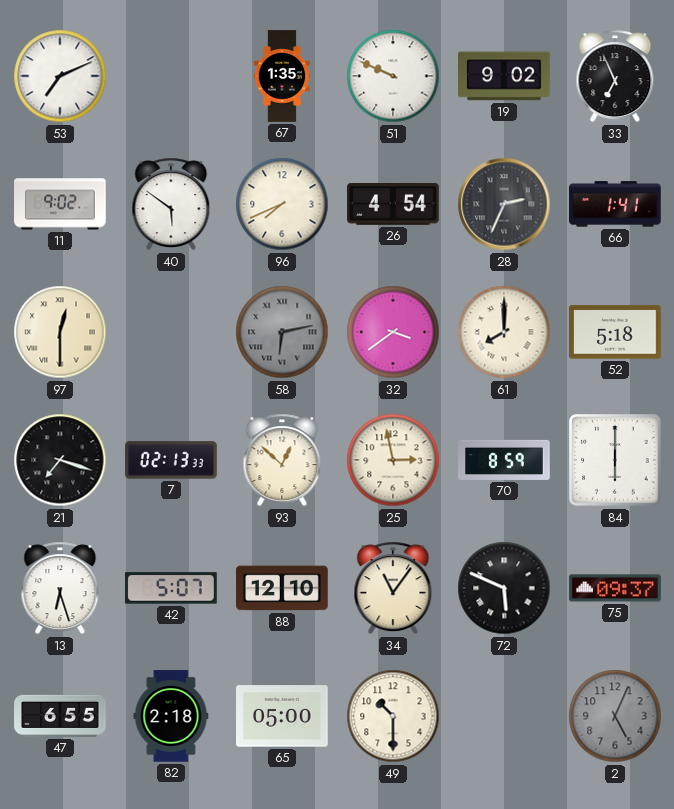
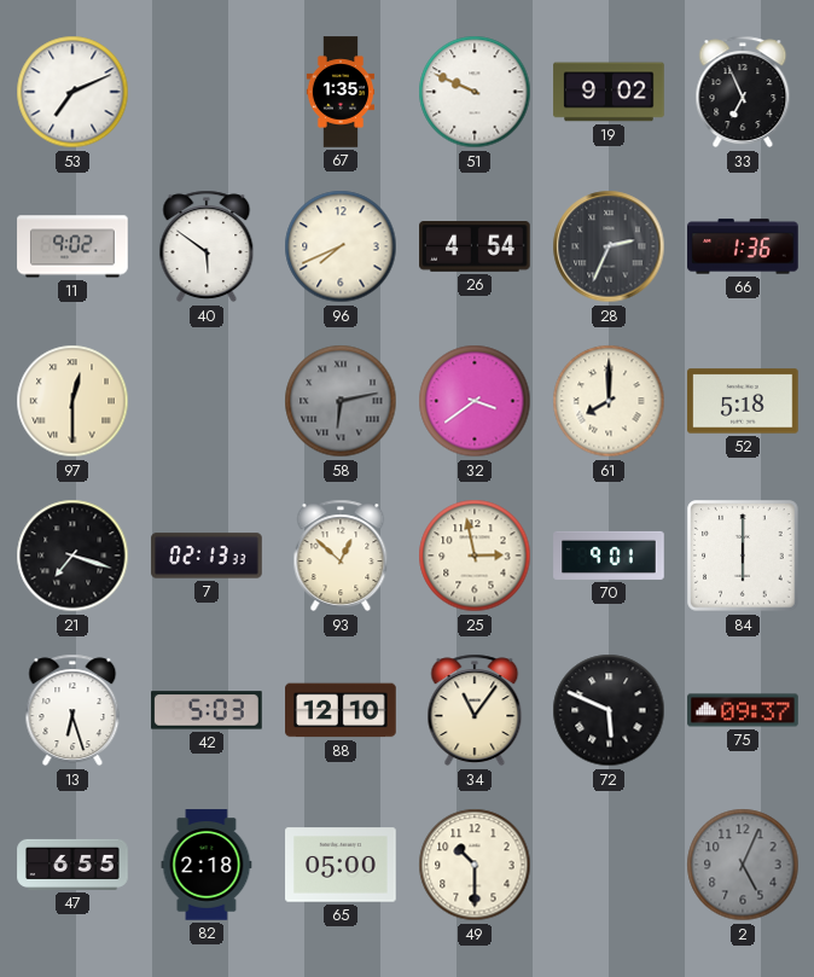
66: 1:41 -> 1:36 (743, 246)
70: 8:59 -> 9:01 (609, 556)
42: 5:07 -> 5:03 (207, 710)
